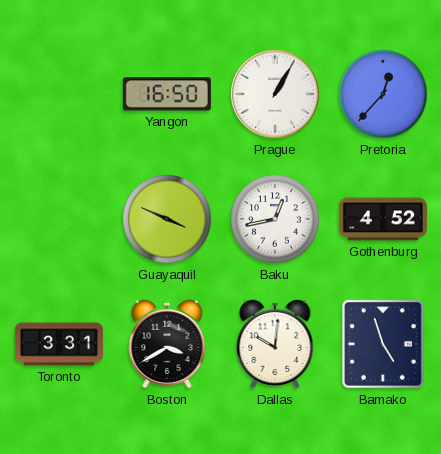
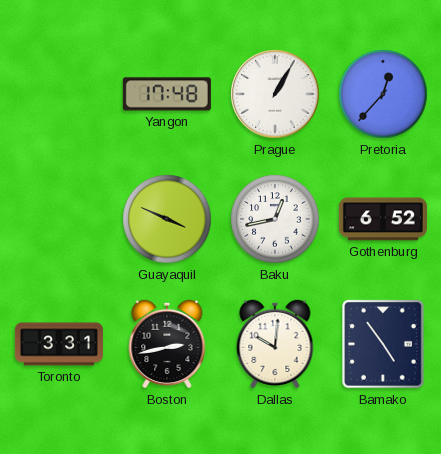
Yangon: 16:50 -> 17:48 (167, 94)
Gothenburg: 4:52 -> 6:52 (383, 219)
Boston: 3:40 -> 2:43 (167, 344)
Bamako: 4:57 -> 4:54 (383, 344)
